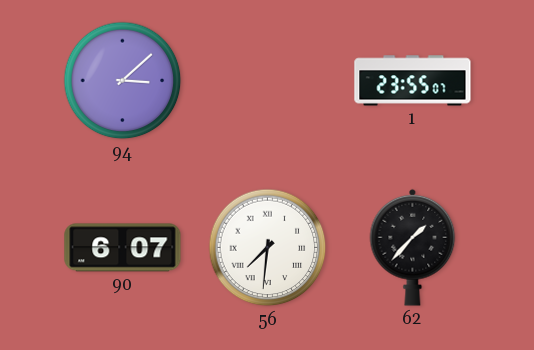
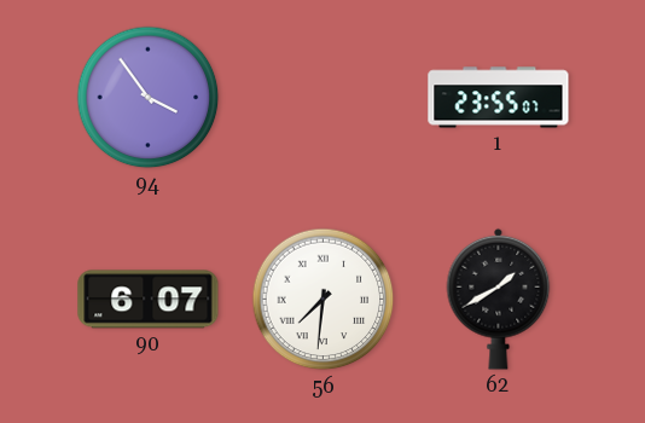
94: 3:08 -> 3:54 (149, 98)
62: 1:37 -> 1:40 (499, 299)
